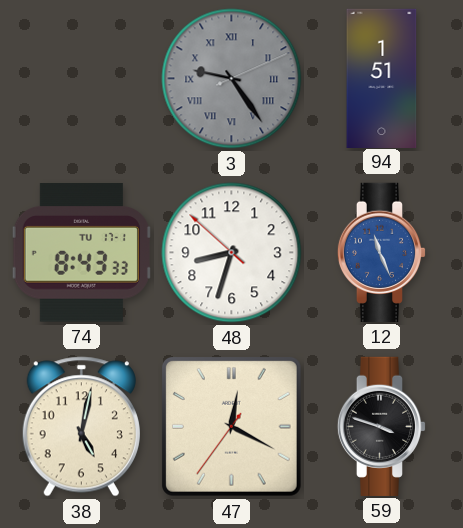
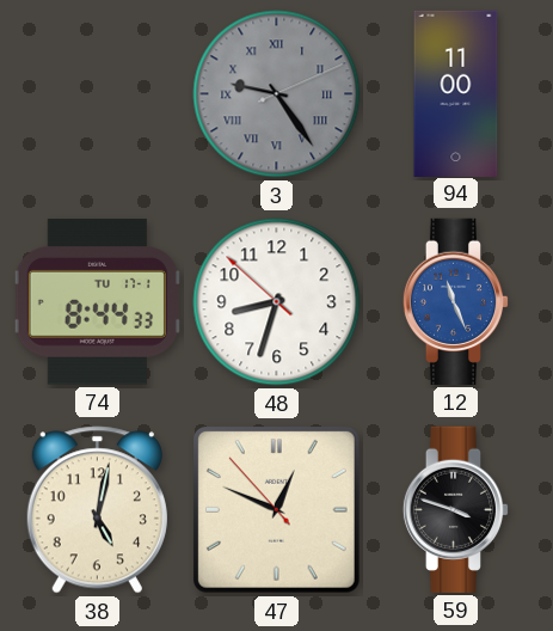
94: 1:51 -> 11:00 (456, 93)
74: 8:43 -> 8:44 (97, 302)
47: 12:19 -> 12:48 (276, 509)
